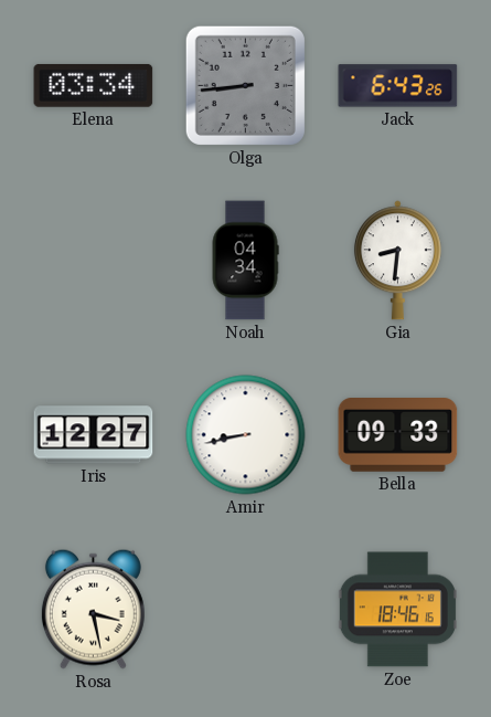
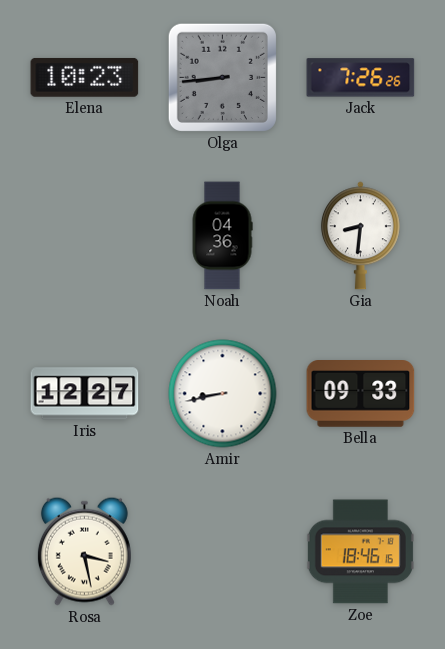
Elena: 03:34 -> 10:23 (85, 78)
Jack: 6:43 -> 7:26 (361, 78)
Noah: 04:34 -> 04:36 (222, 236)
